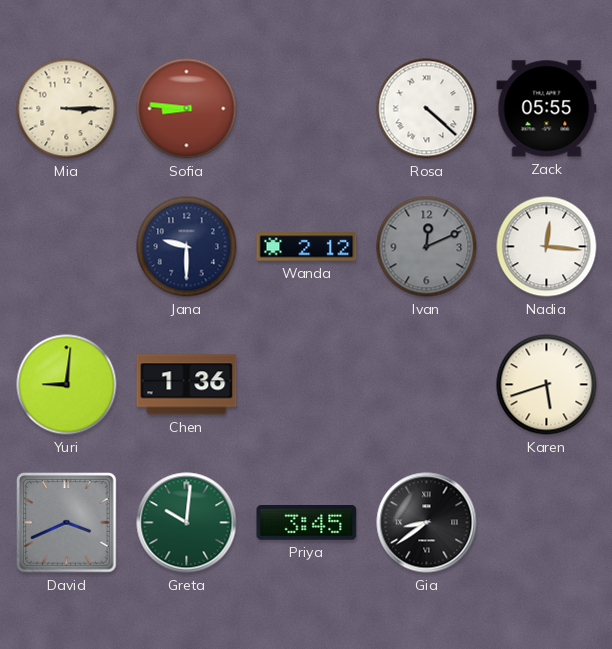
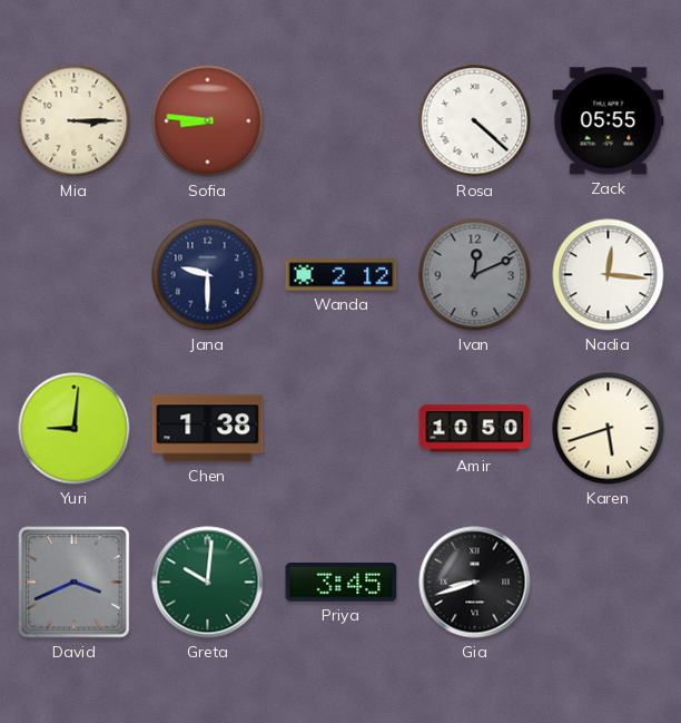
Chen: 1:36 -> 1:38 (208, 429)
Amir: none -> 10:50 (475, 429)
Gia: 8:39 -> 8:42 (475, 583)
